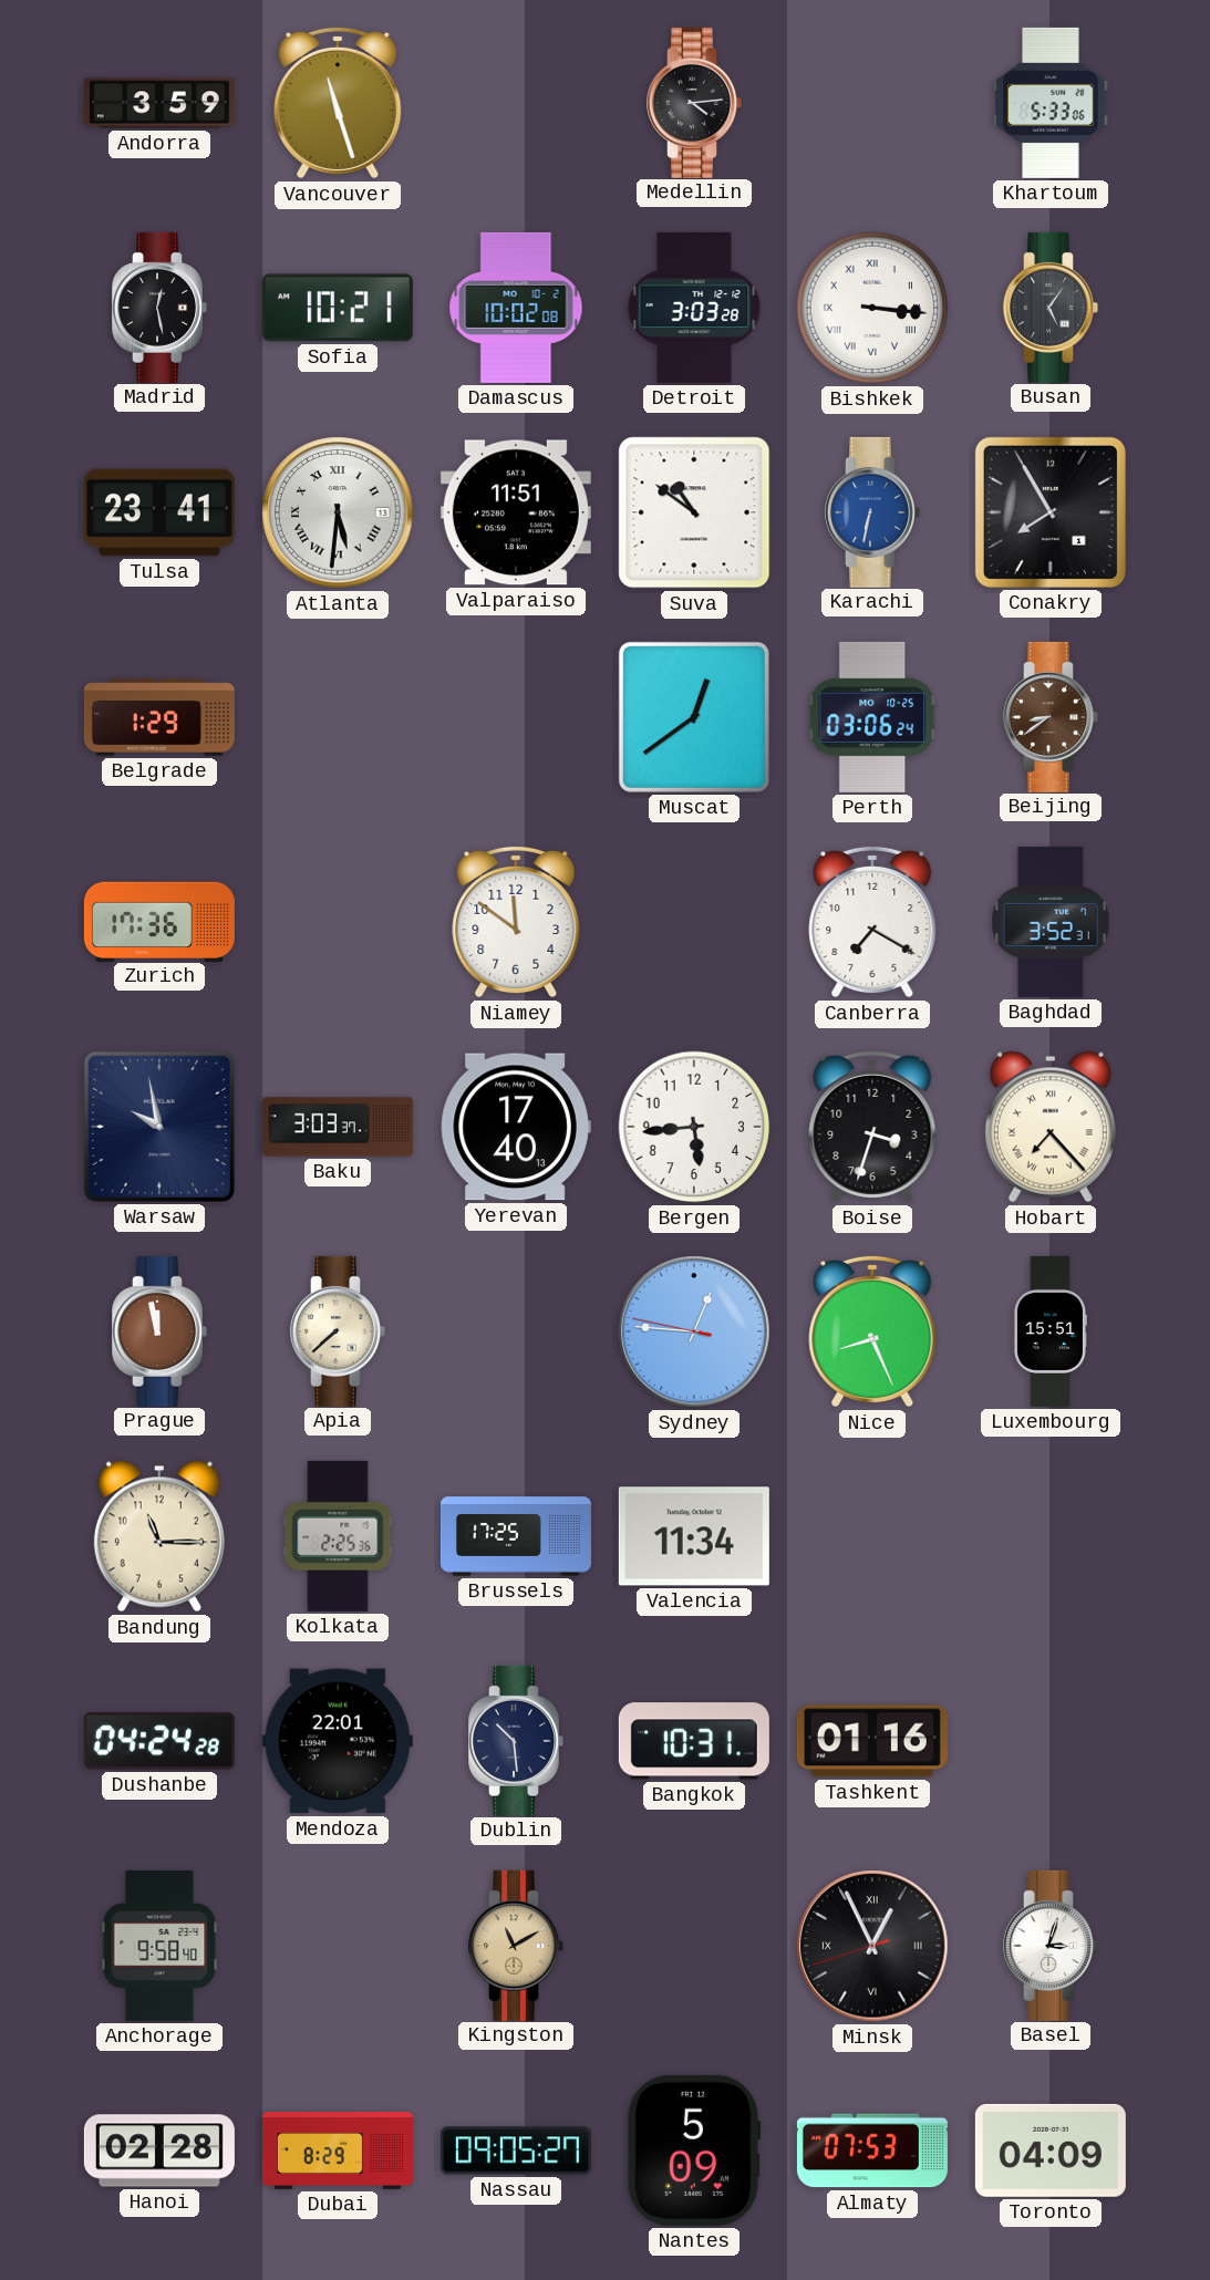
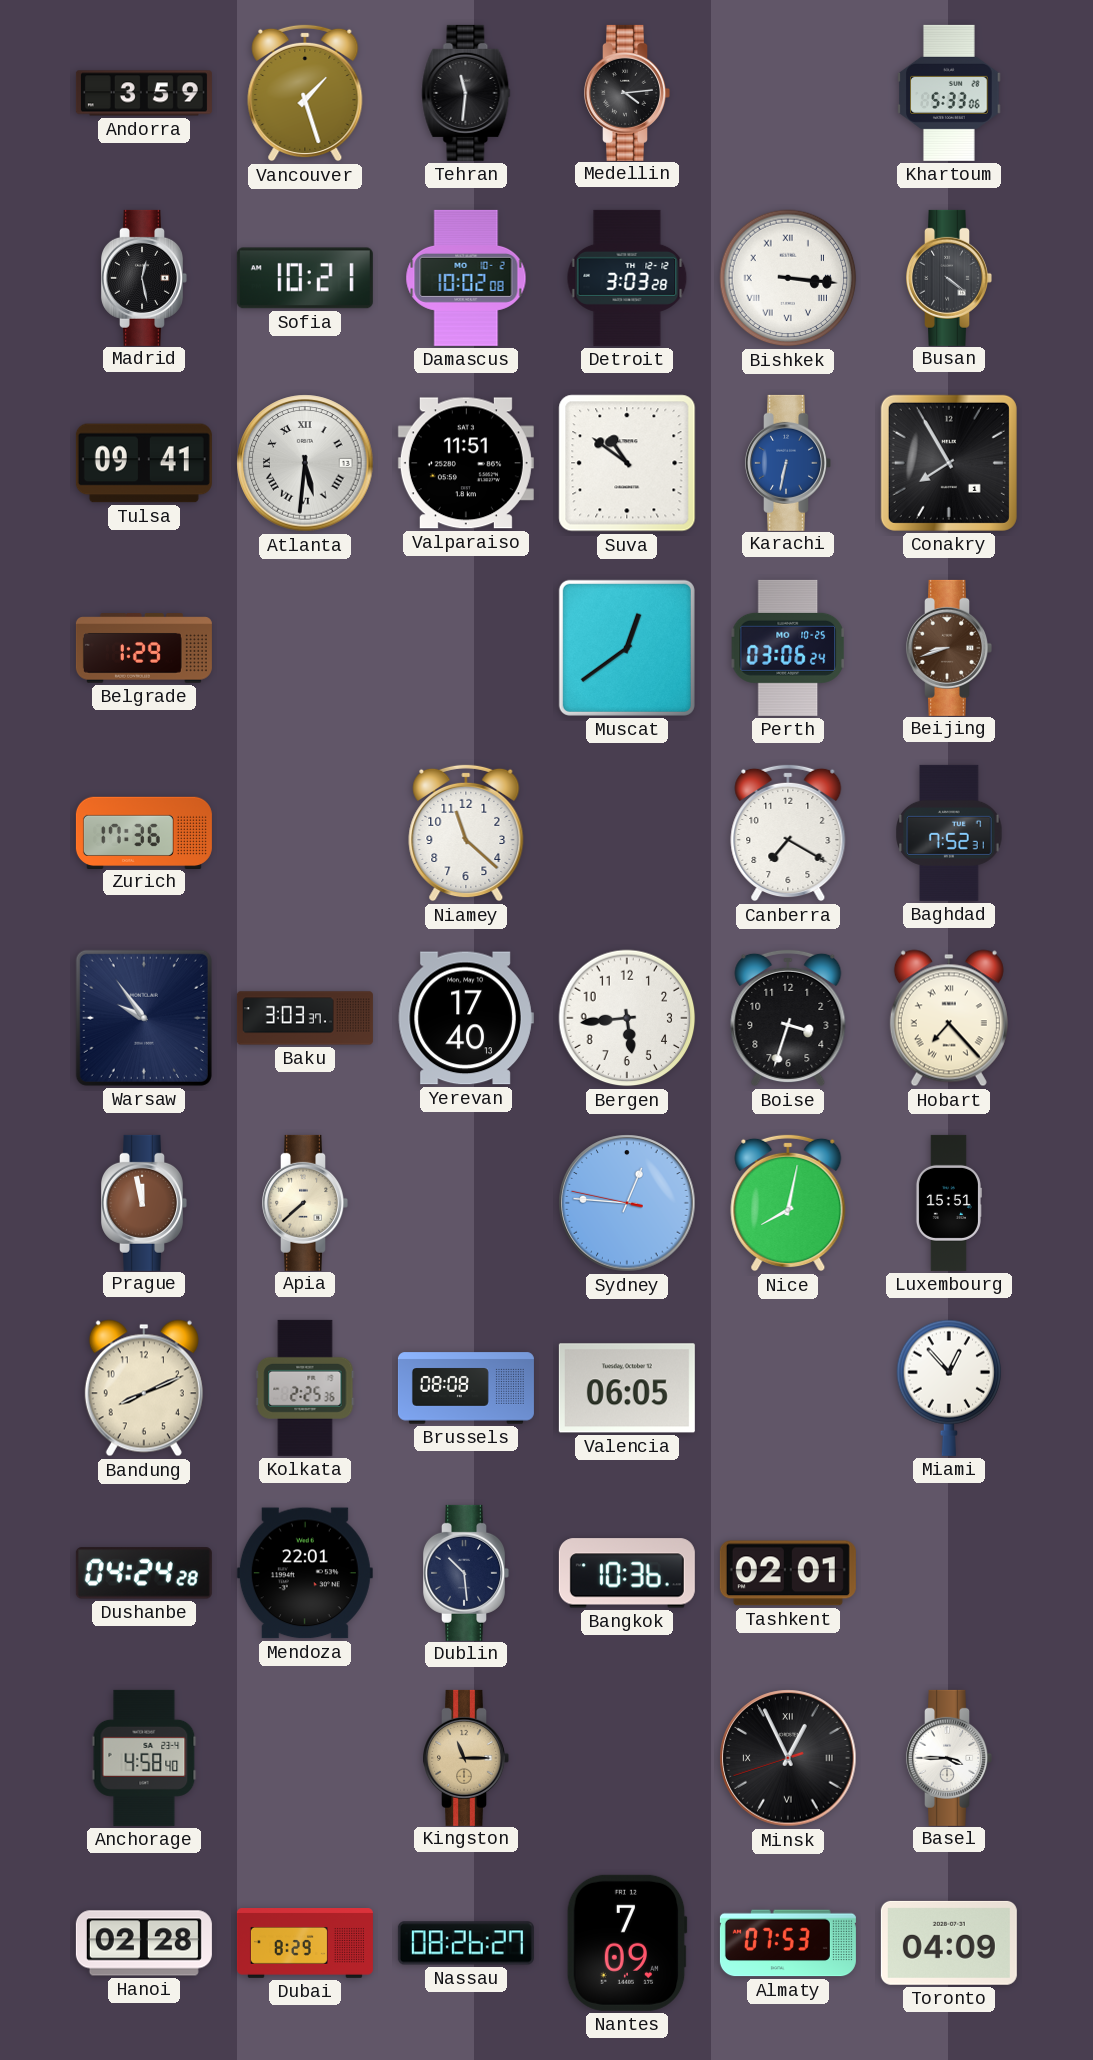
Vancouver: 11:27 -> 1:27 (305, 93)
Tehran: none -> 11:31 (466, 93)
Busan: 5:06 -> 4:21 (949, 278)
Tulsa: 23:41 -> 09:41 (144, 463)
Beijing: 8:39 -> 8:42 (949, 648)
Niamey: 11:51 -> 11:22 (466, 833)
Baghdad: 3:52 -> 7:52 (949, 833)
Warsaw: 9:58 -> 9:54 (144, 1018)
Nice: 8:26 -> 8:02 (788, 1203)
Bandung: 11:15 -> 8:11 (144, 1388)
Brussels: 17:25 -> 08:08 (466, 1388)
Valencia: 11:34 -> 06:05 (627, 1388)
Miami: none -> 12:53 (949, 1388)
Bangkok: 10:31 -> 10:36 (627, 1573)
Tashkent: 01:16 -> 02:01 (788, 1573)
Anchorage: 9:58 -> 4:58 (144, 1758)
Kingston: 11:10 -> 11:15 (466, 1758)
Basel: 3:03 -> 3:45 (949, 1758)
Nassau: 09:05 -> 08:26 (466, 1943)
Nantes: 5:09 -> 7:09 (627, 1943)
